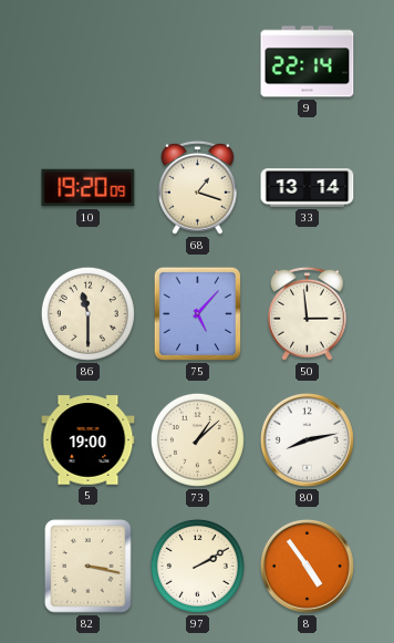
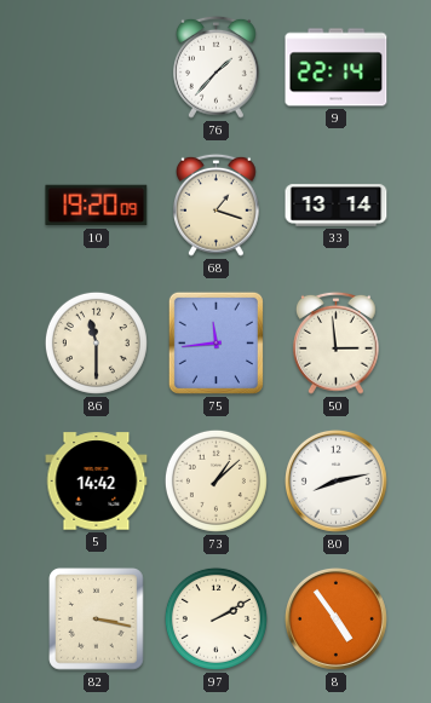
76: none -> 1:37 (217, 67)
75: 5:07 -> 11:44 (215, 342)
5: 19:00 -> 14:42 (97, 482)
